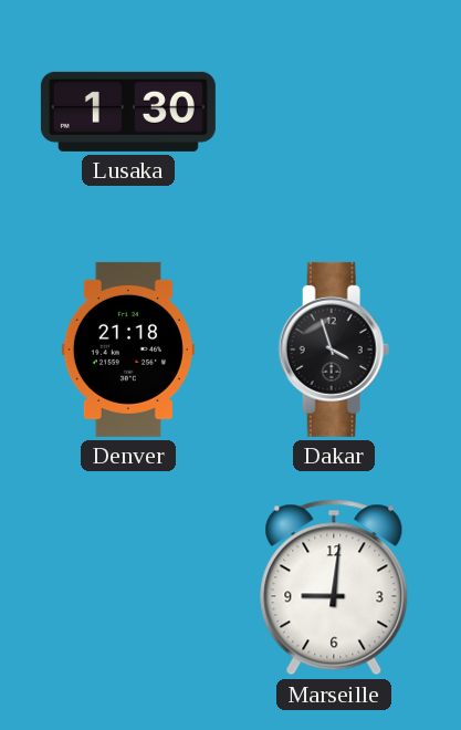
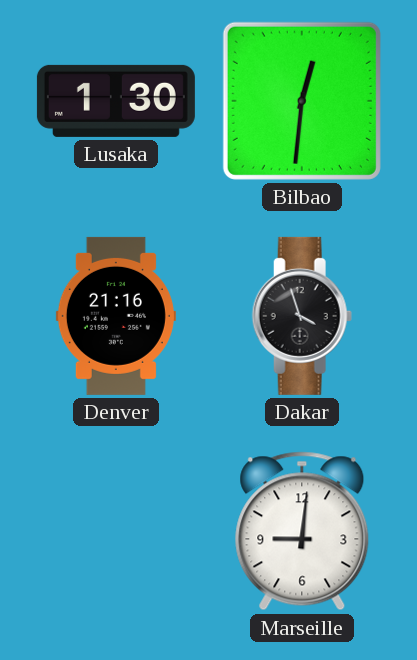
Bilbao: none -> 12:31 (302, 101)
Denver: 21:18 -> 21:16 (116, 316)
